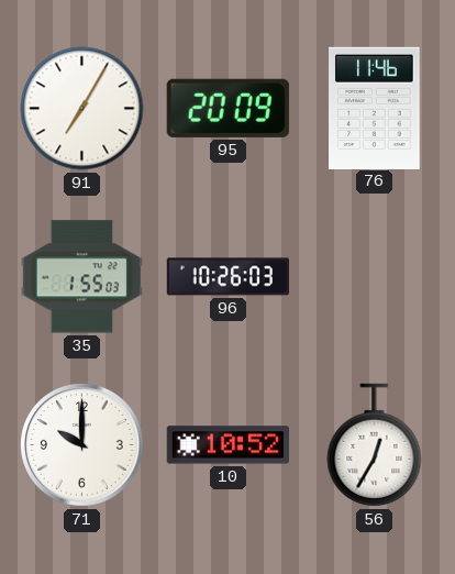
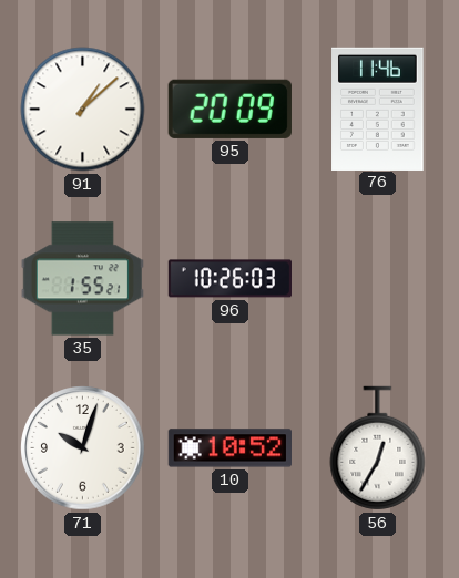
91: 7:05 -> 1:08 (83, 110)
35: 1:55:03 -> 1:55:21 (82, 279)
71: 10:00 -> 10:03 (83, 448)
